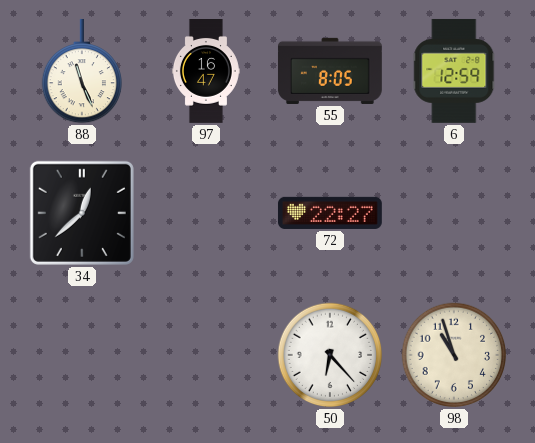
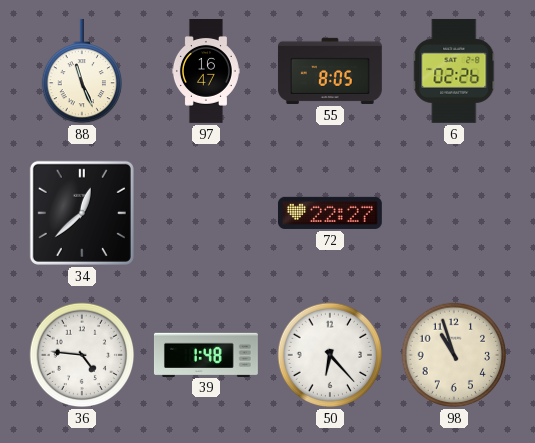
6: 12:59 -> 02:26 (454, 71)
36: none -> 4:46 (82, 355)
39: none -> 1:48 (206, 354)
